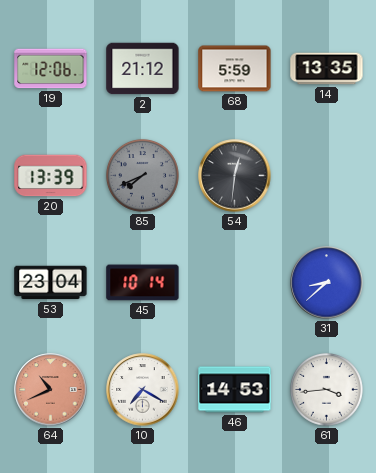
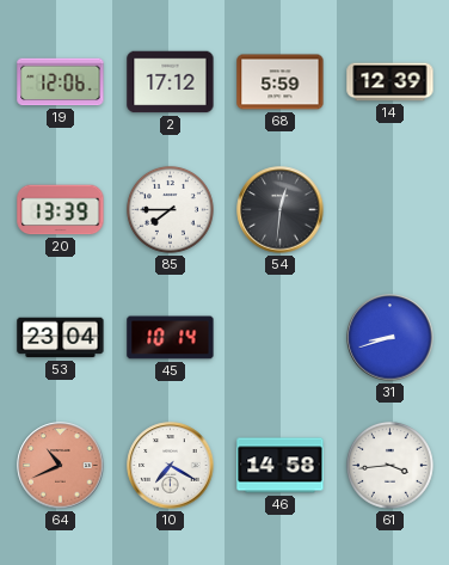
2: 21:12 -> 17:12 (171, 82)
14: 13:35 -> 12:39 (390, 82)
85: 7:41 -> 7:45 (170, 209)
85 dial: grey -> white (170, 209)
31: 8:38 -> 8:42 (390, 338)
46: 14:53 -> 14:58 (281, 466)
